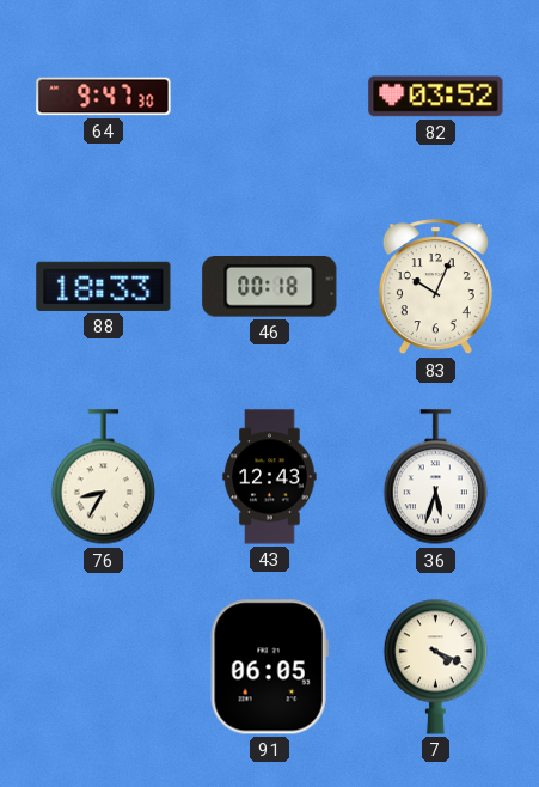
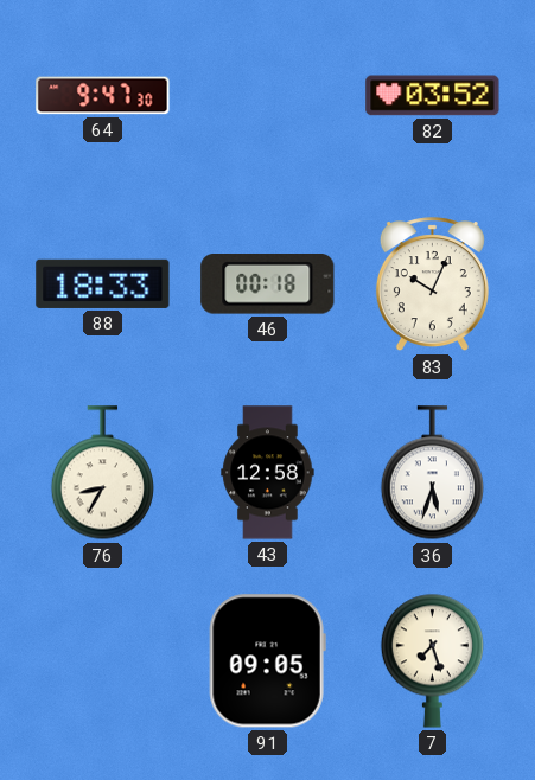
43: 12:43 -> 12:58 (268, 473)
91: 06:05 -> 09:05 (267, 661)
7: 4:19 -> 7:27 (432, 660)
